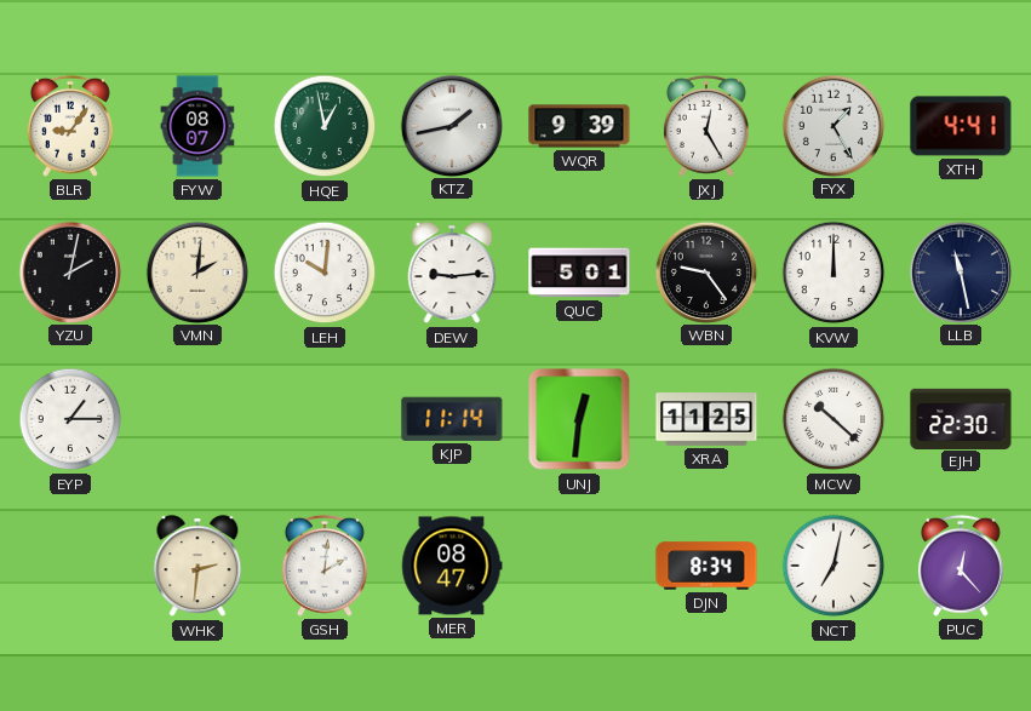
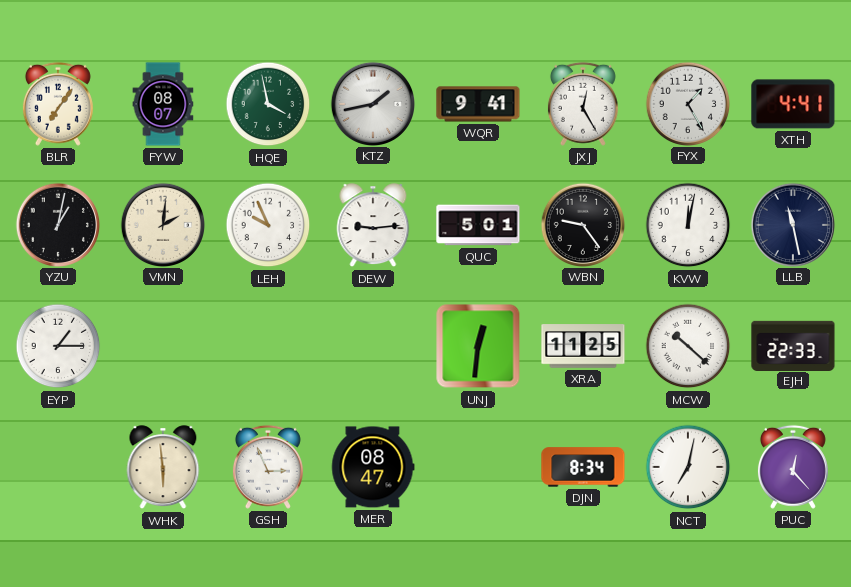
BLR: 9:06 -> 7:06 (58, 104)
HQE: 12:58 -> 3:58 (268, 104)
WQR: 9:39 -> 9:41 (478, 104)
YZU: 2:02 -> 1:02 (57, 224)
LEH: 10:01 -> 9:56 (268, 225)
KVW: 12:00 -> 12:02 (688, 225)
KJP: 11:14 -> none (452, 419)
EJH: 22:30 -> 22:33 (793, 345)
WHK: 2:31 -> 5:59 (163, 468)
GSH: 2:01 -> 2:56 (268, 467)
